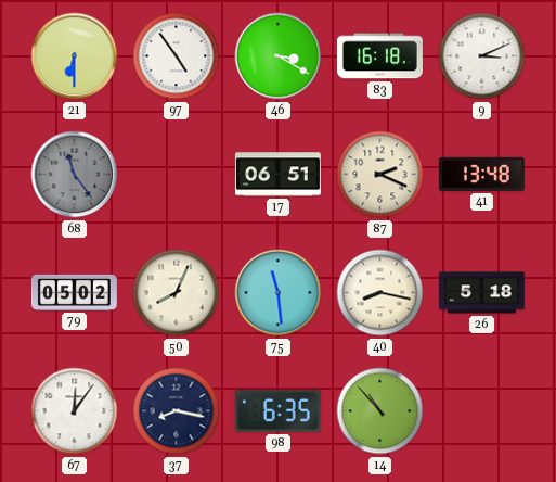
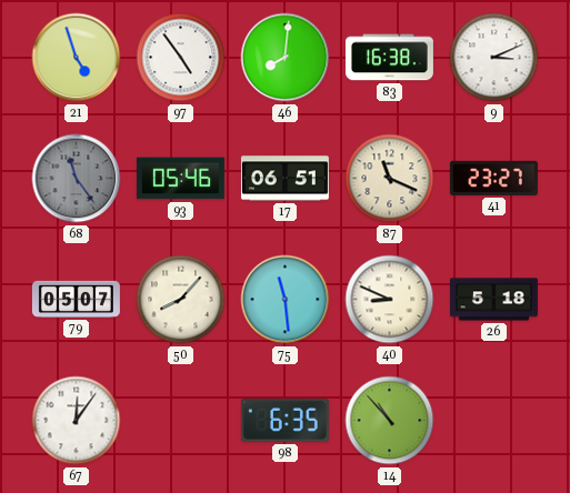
21: 6:30 -> 4:57 (77, 58)
46: 3:20 -> 8:01 (286, 58)
83: 16:18 -> 16:38 (389, 58)
93: none -> 05:46 (180, 179)
87: 2:19 -> 11:19 (390, 179)
41: 13:48 -> 23:27 (493, 178)
79: 05:02 -> 05:07 (76, 299)
50: 8:04 -> 8:07 (181, 300)
40: 8:17 -> 8:49 (390, 300)
37: 8:17 -> none (177, 411)
